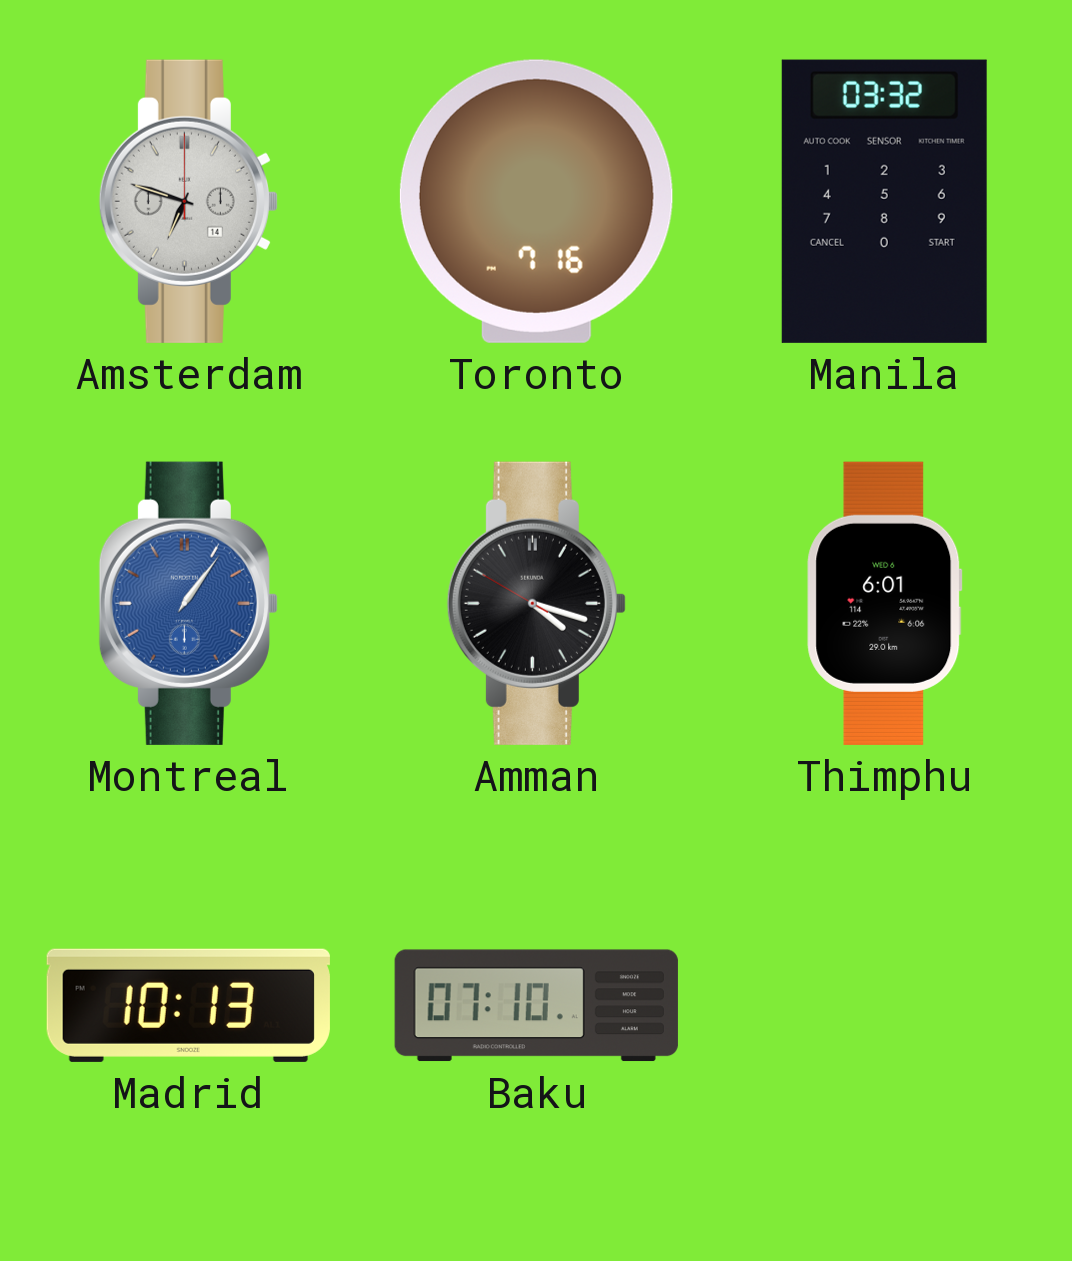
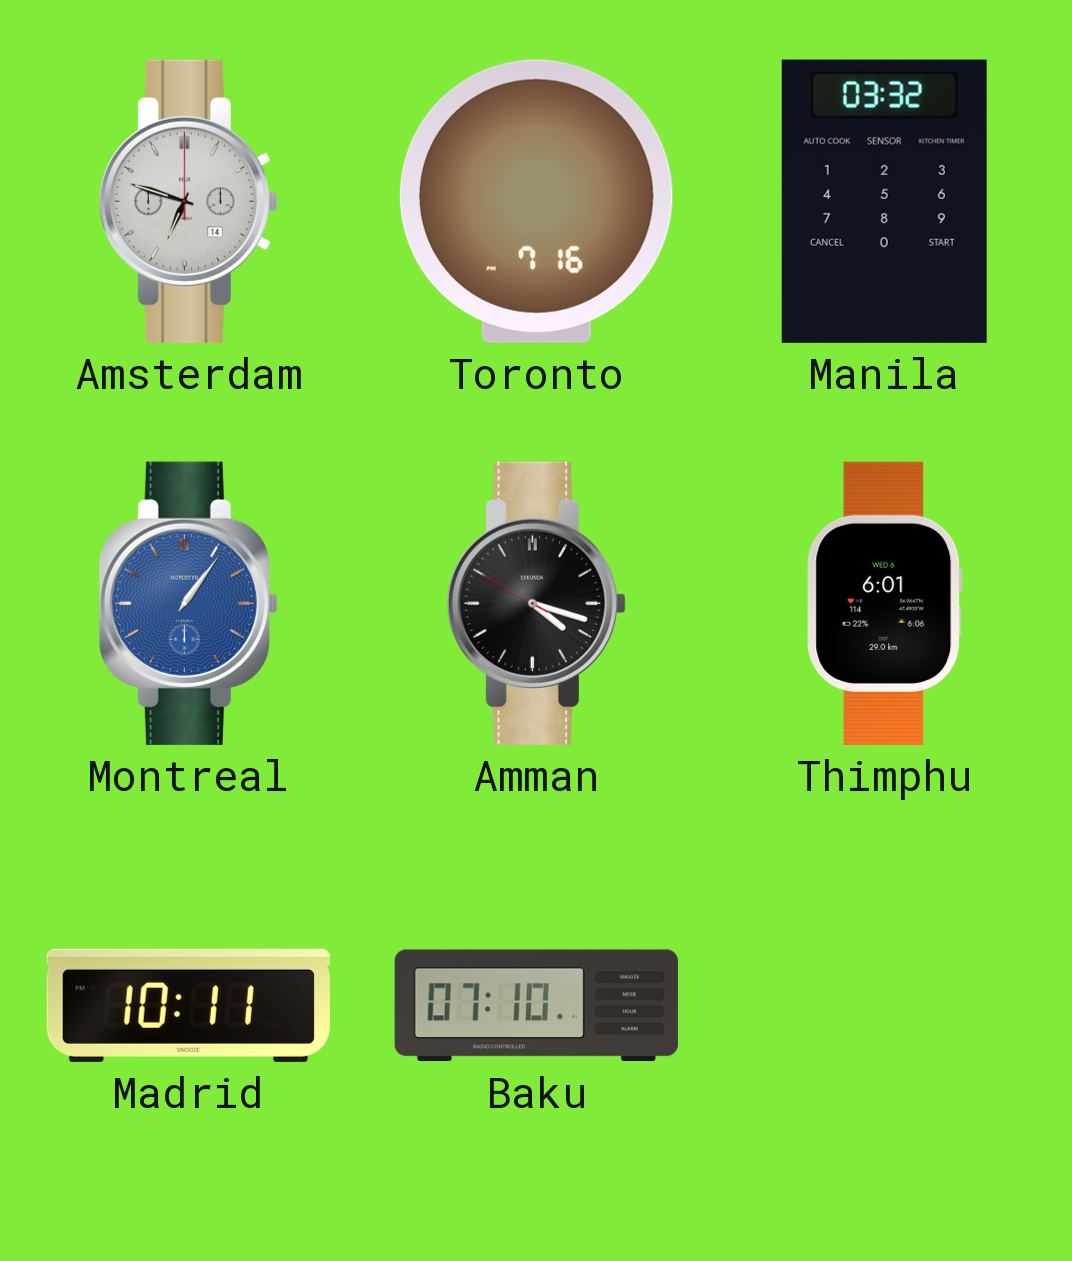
Madrid: 10:13 -> 10:11 (188, 1005)
